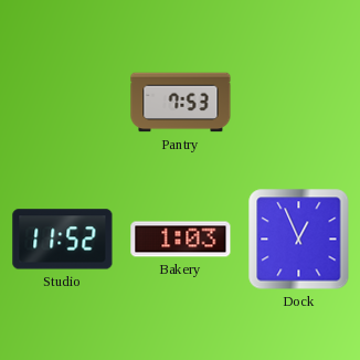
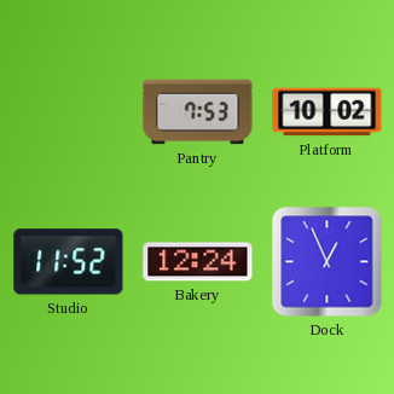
Platform: none -> 10:02 (328, 112)
Bakery: 1:03 -> 12:24 (198, 262)
